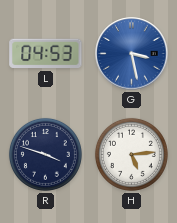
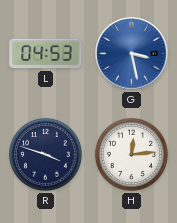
H: 5:14 -> 12:14 (131, 154)
